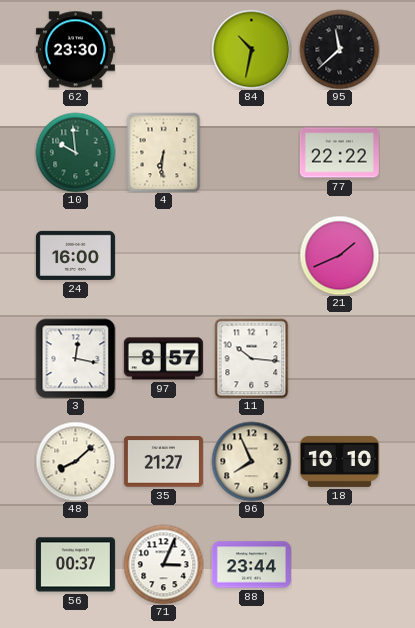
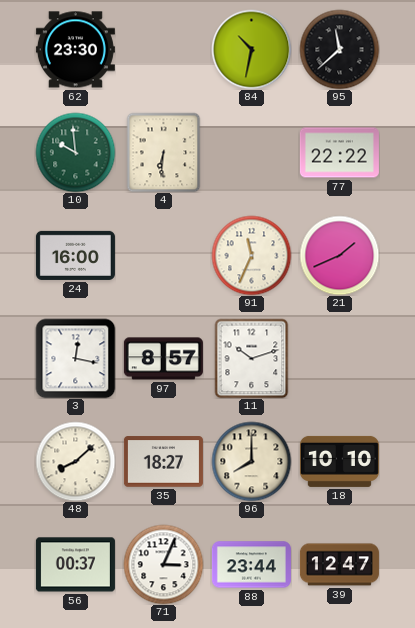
91: none -> 11:34 (251, 255)
11: 10:16 -> 10:12 (252, 358)
35: 21:27 -> 18:27 (163, 462)
96: 7:56 -> 8:00 (251, 461)
39: none -> 12:47 (339, 565)
